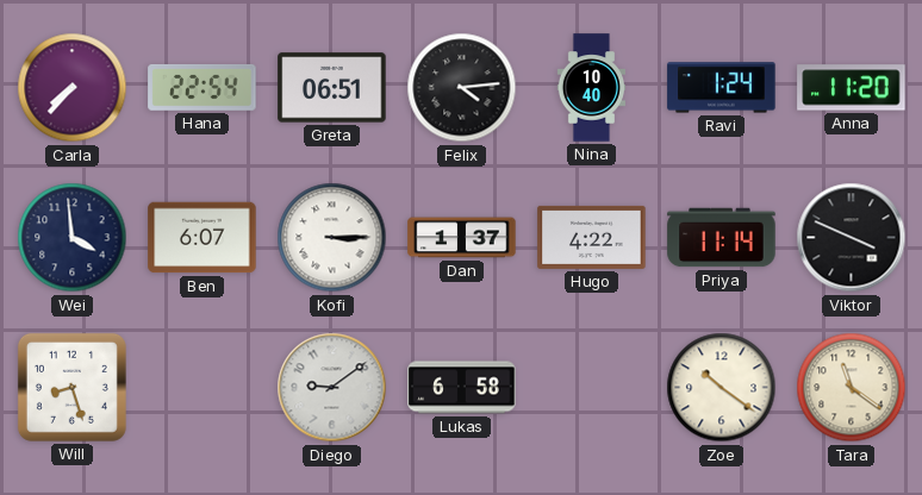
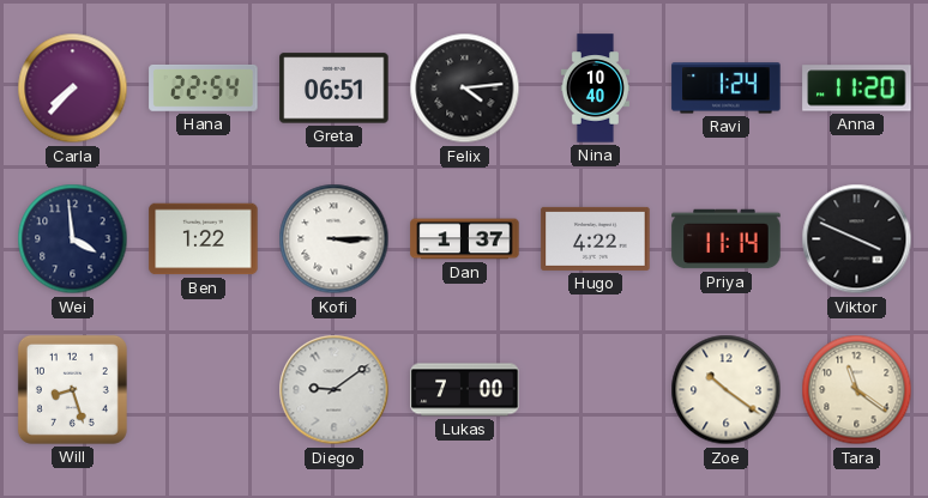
Ben: 6:07 -> 1:22 (204, 239)
Lukas: 6:58 -> 7:00 (465, 390)
